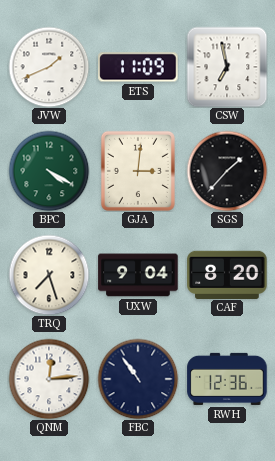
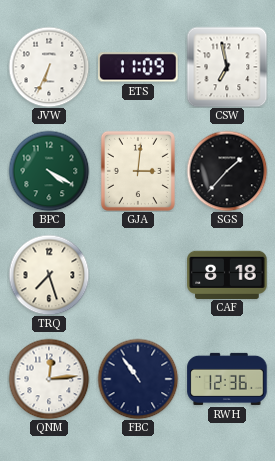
JVW: 1:41 -> 6:34 (49, 67)
UXW: 9:04 -> none (138, 275)
CAF: 8:20 -> 8:18 (227, 274)
